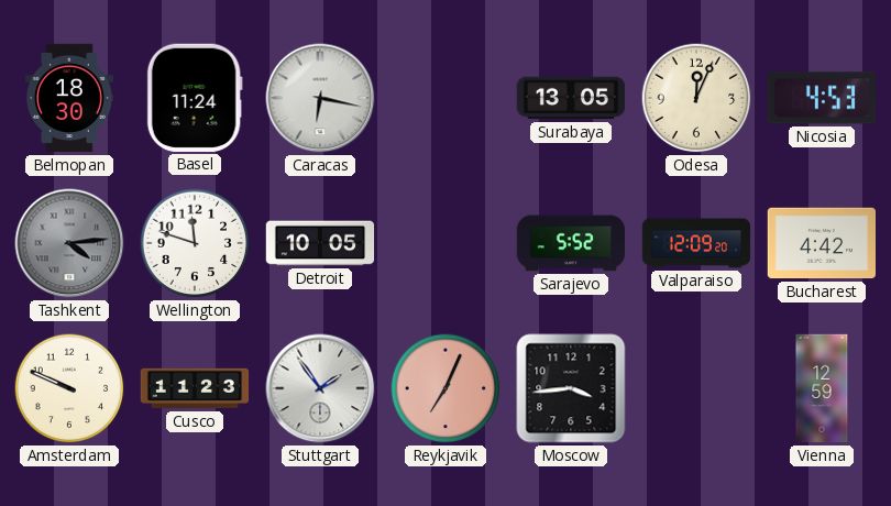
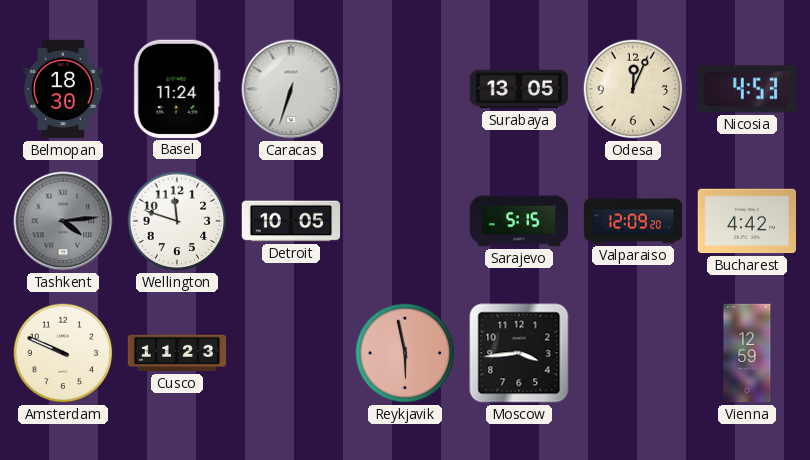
Caracas: 6:17 -> 6:33 (291, 89)
Sarajevo: 5:52 -> 5:15 (519, 221)
Stuttgart: 1:54 -> none (320, 388)
Reykjavik: 7:04 -> 5:58 (405, 353)
